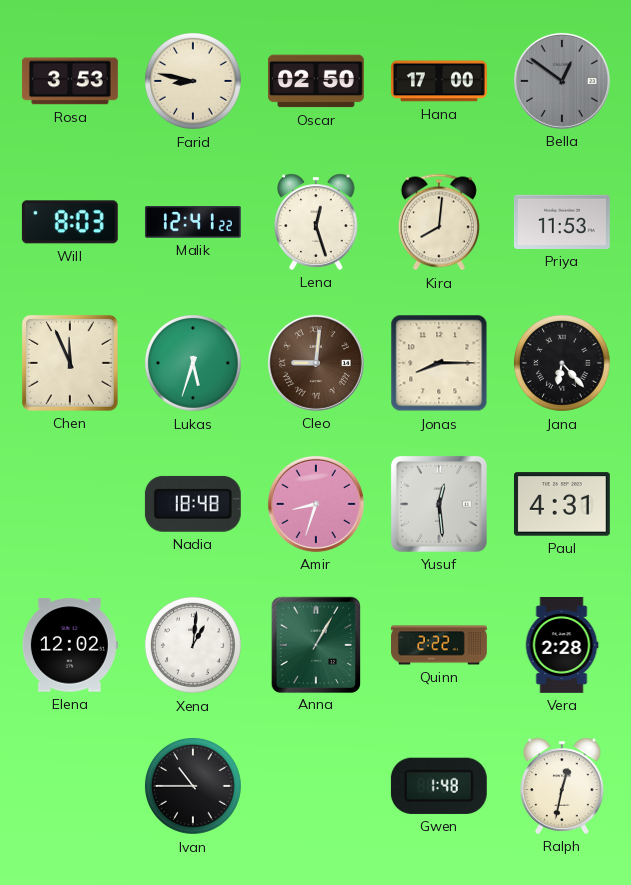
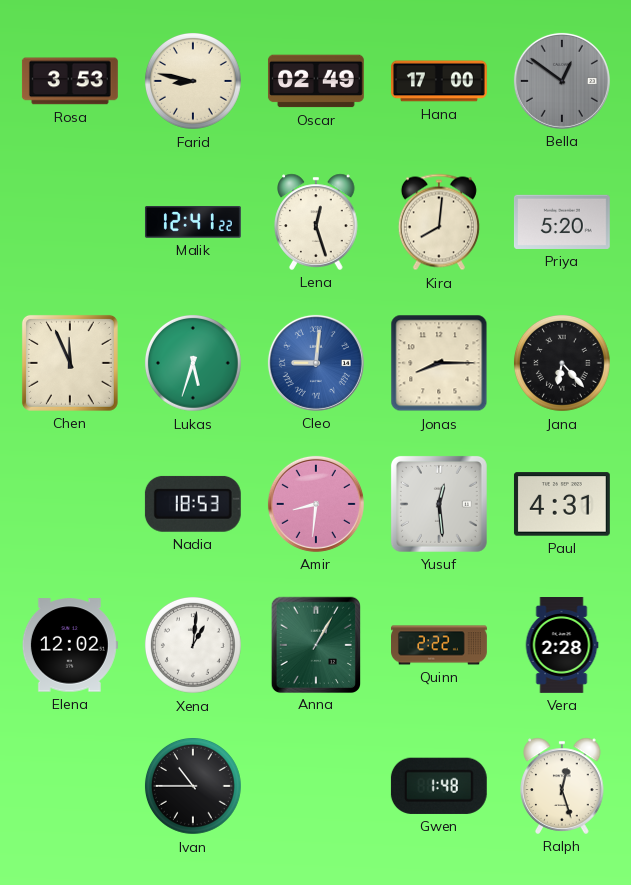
Oscar: 02:50 -> 02:49 (316, 81)
Will: 8:03 -> none (70, 222)
Priya: 11:53 -> 5:20 (562, 222)
Cleo dial: brown -> blue (316, 363)
Nadia: 18:48 -> 18:53 (193, 504)
Amir: 8:33 -> 8:31 (316, 504)
Ralph: 12:32 -> 12:27 (562, 786)
